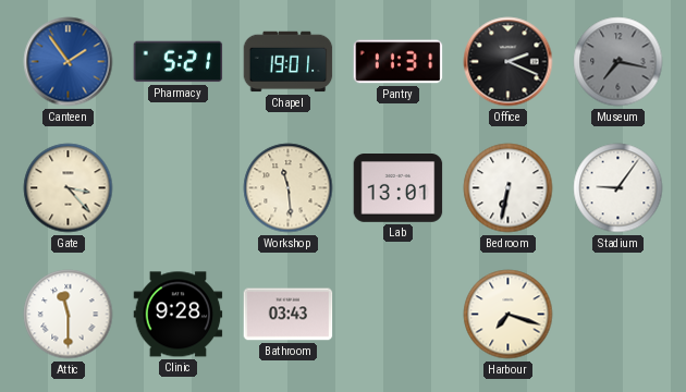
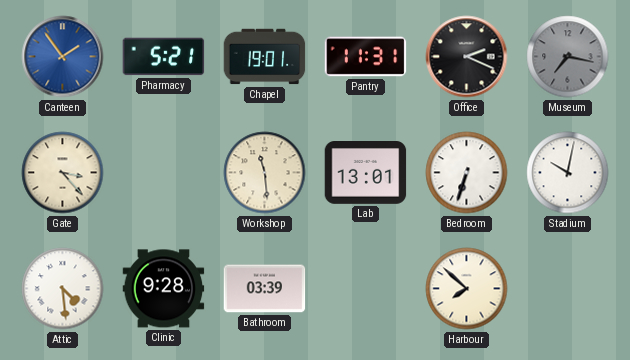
Bedroom: 6:32 -> 6:33 (467, 173)
Stadium: 9:06 -> 10:02 (568, 173)
Attic: 11:30 -> 4:29 (63, 289)
Bathroom: 03:43 -> 03:39 (265, 289)
Harbour: 7:18 -> 7:52 (467, 289)
